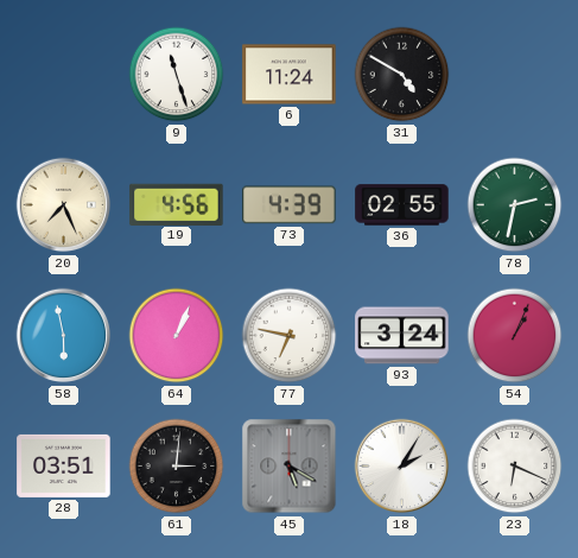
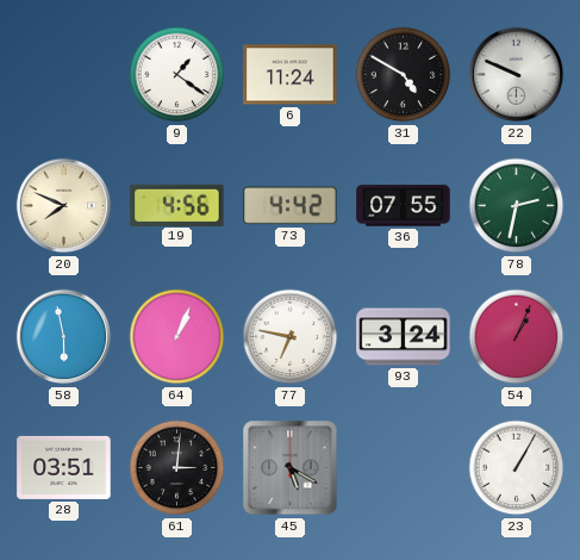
9: 11:27 -> 1:21 (177, 75)
22: none -> 9:49 (517, 75)
20: 7:26 -> 7:49 (64, 206)
73: 4:39 -> 4:42 (291, 206)
36: 02:55 -> 07:55 (404, 206)
18: 2:05 -> none (402, 467)
23: 6:19 -> 1:05 (517, 468)
